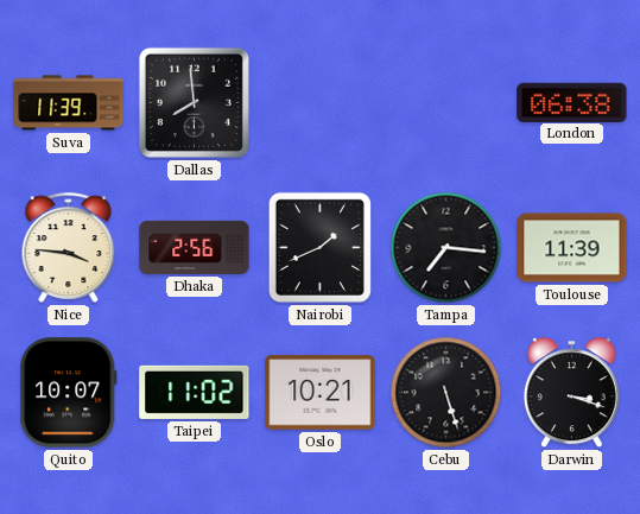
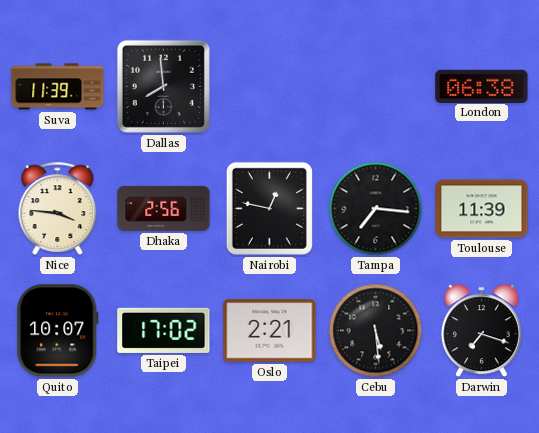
Nairobi: 1:41 -> 12:47 (269, 208)
Taipei: 11:02 -> 17:02 (164, 330)
Oslo: 10:21 -> 2:21 (270, 331)
Cebu: 5:27 -> 5:29 (376, 331)
Darwin: 3:18 -> 7:18 (481, 331)
